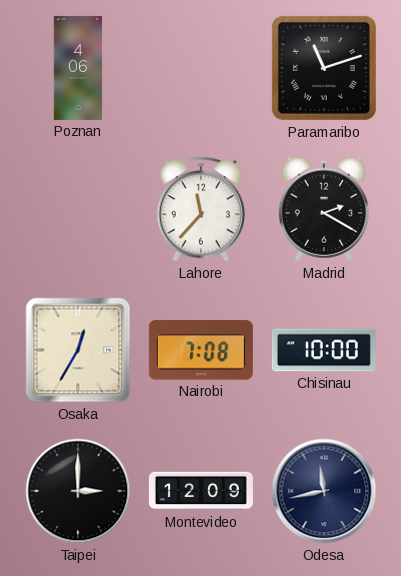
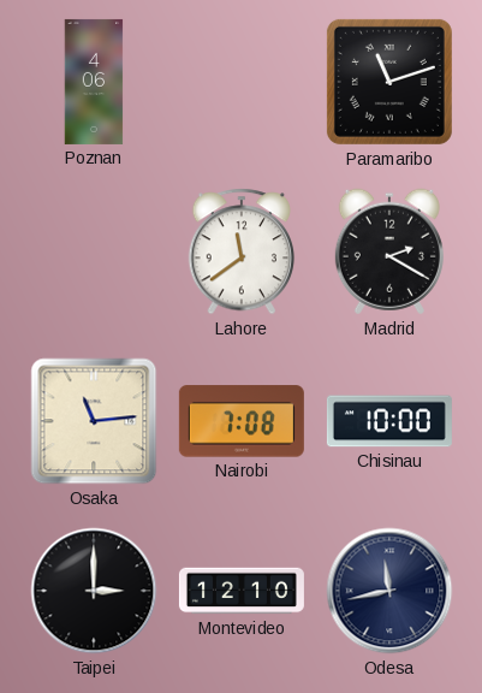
Lahore: 11:37 -> 11:39 (242, 251)
Osaka: 12:35 -> 11:14 (94, 421)
Montevideo: 12:09 -> 12:10 (242, 591)
